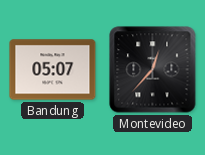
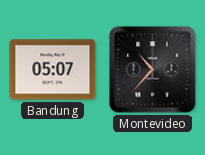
Montevideo: 12:37 -> 10:37 (153, 70)
